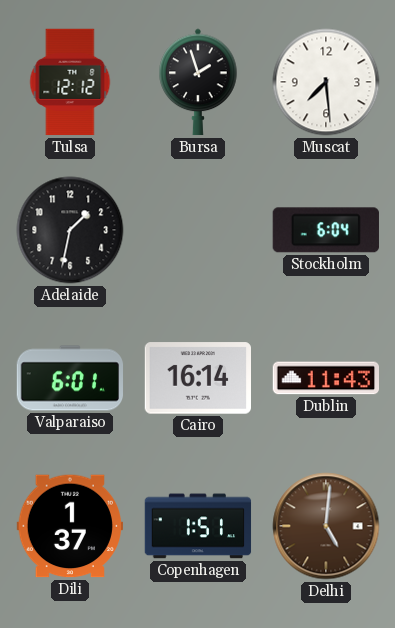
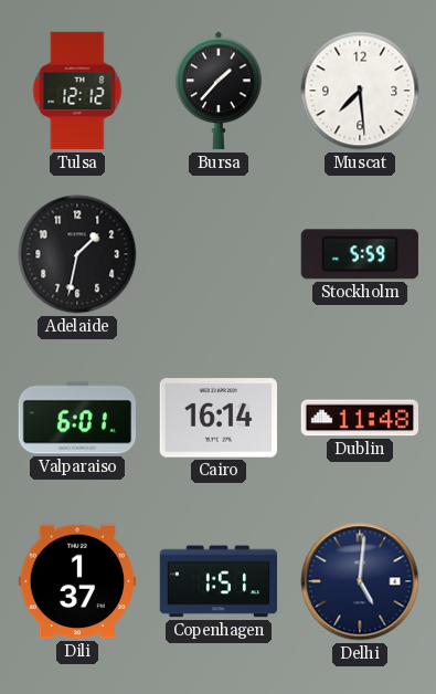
Bursa: 1:57 -> 1:37 (219, 91)
Stockholm: 6:04 -> 5:59 (360, 254)
Dublin: 11:43 -> 11:48 (359, 418)
Delhi dial: brown -> navy (360, 581)
